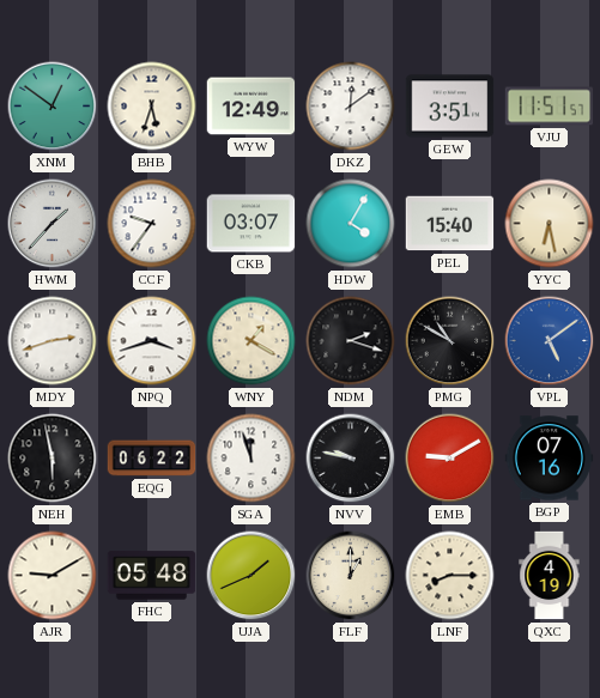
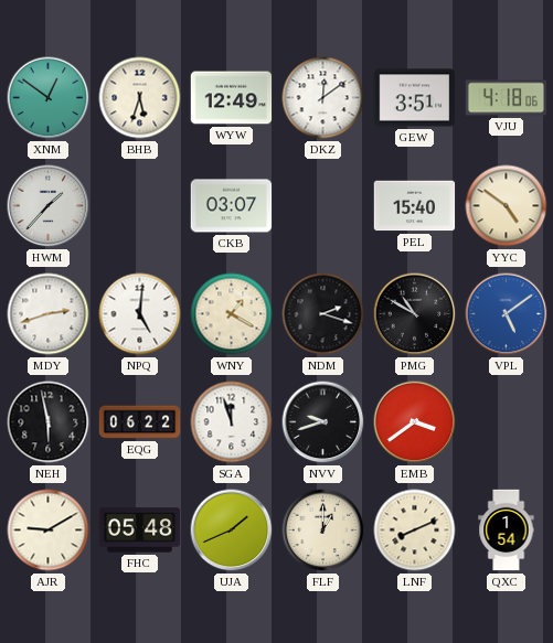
VJU: 11:51 -> 4:18 (507, 98)
CCF: 9:36 -> none (152, 224)
HDW: 4:05 -> none (351, 224)
YYC: 6:28 -> 4:51 (507, 206)
NPQ: 3:42 -> 5:01 (140, 314)
NVV: 9:47 -> 9:42 (323, 422)
EMB: 9:10 -> 3:39 (415, 422)
BGP: 07:16 -> none (550, 459)
LNF: 8:15 -> 8:11 (415, 531)
QXC: 4:19 -> 1:54 (507, 531)
